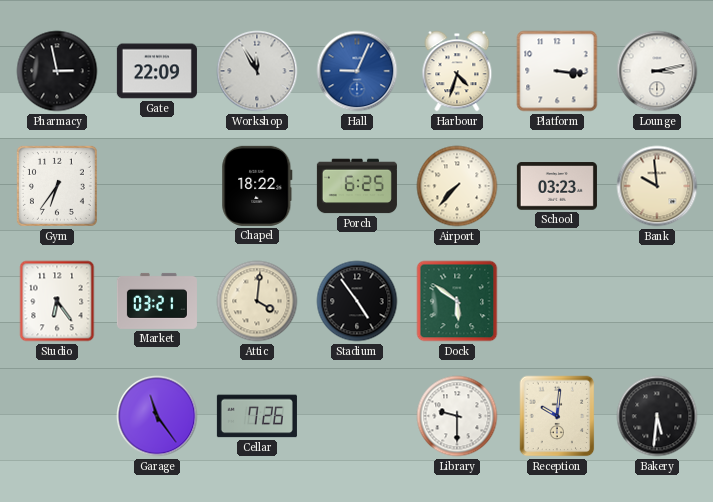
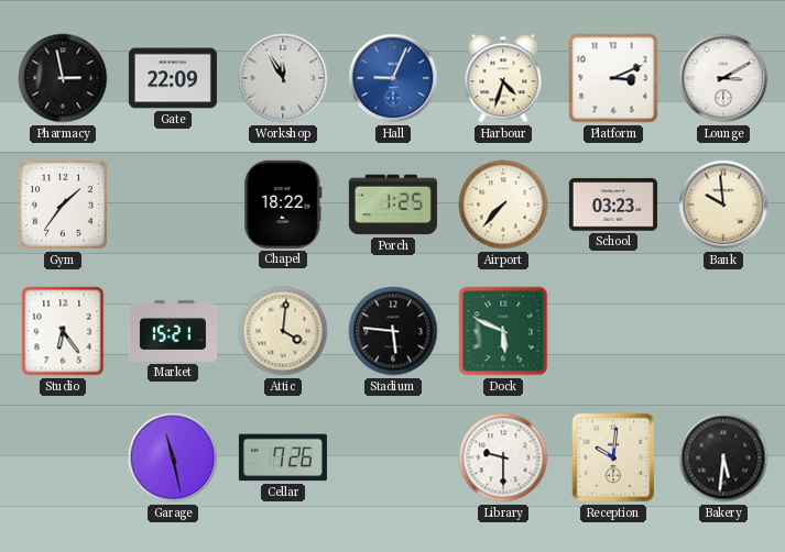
Platform: 3:16 -> 3:11 (613, 78)
Lounge: 3:13 -> 3:10 (723, 78)
Gym: 6:36 -> 1:36 (63, 205)
Porch: 6:25 -> 1:25 (393, 205)
Market: 03:21 -> 15:21 (173, 331)
Stadium: 4:54 -> 5:46 (393, 331)
Dock: 5:51 -> 5:49 (503, 331)
Garage: 11:24 -> 11:28 (173, 457)
